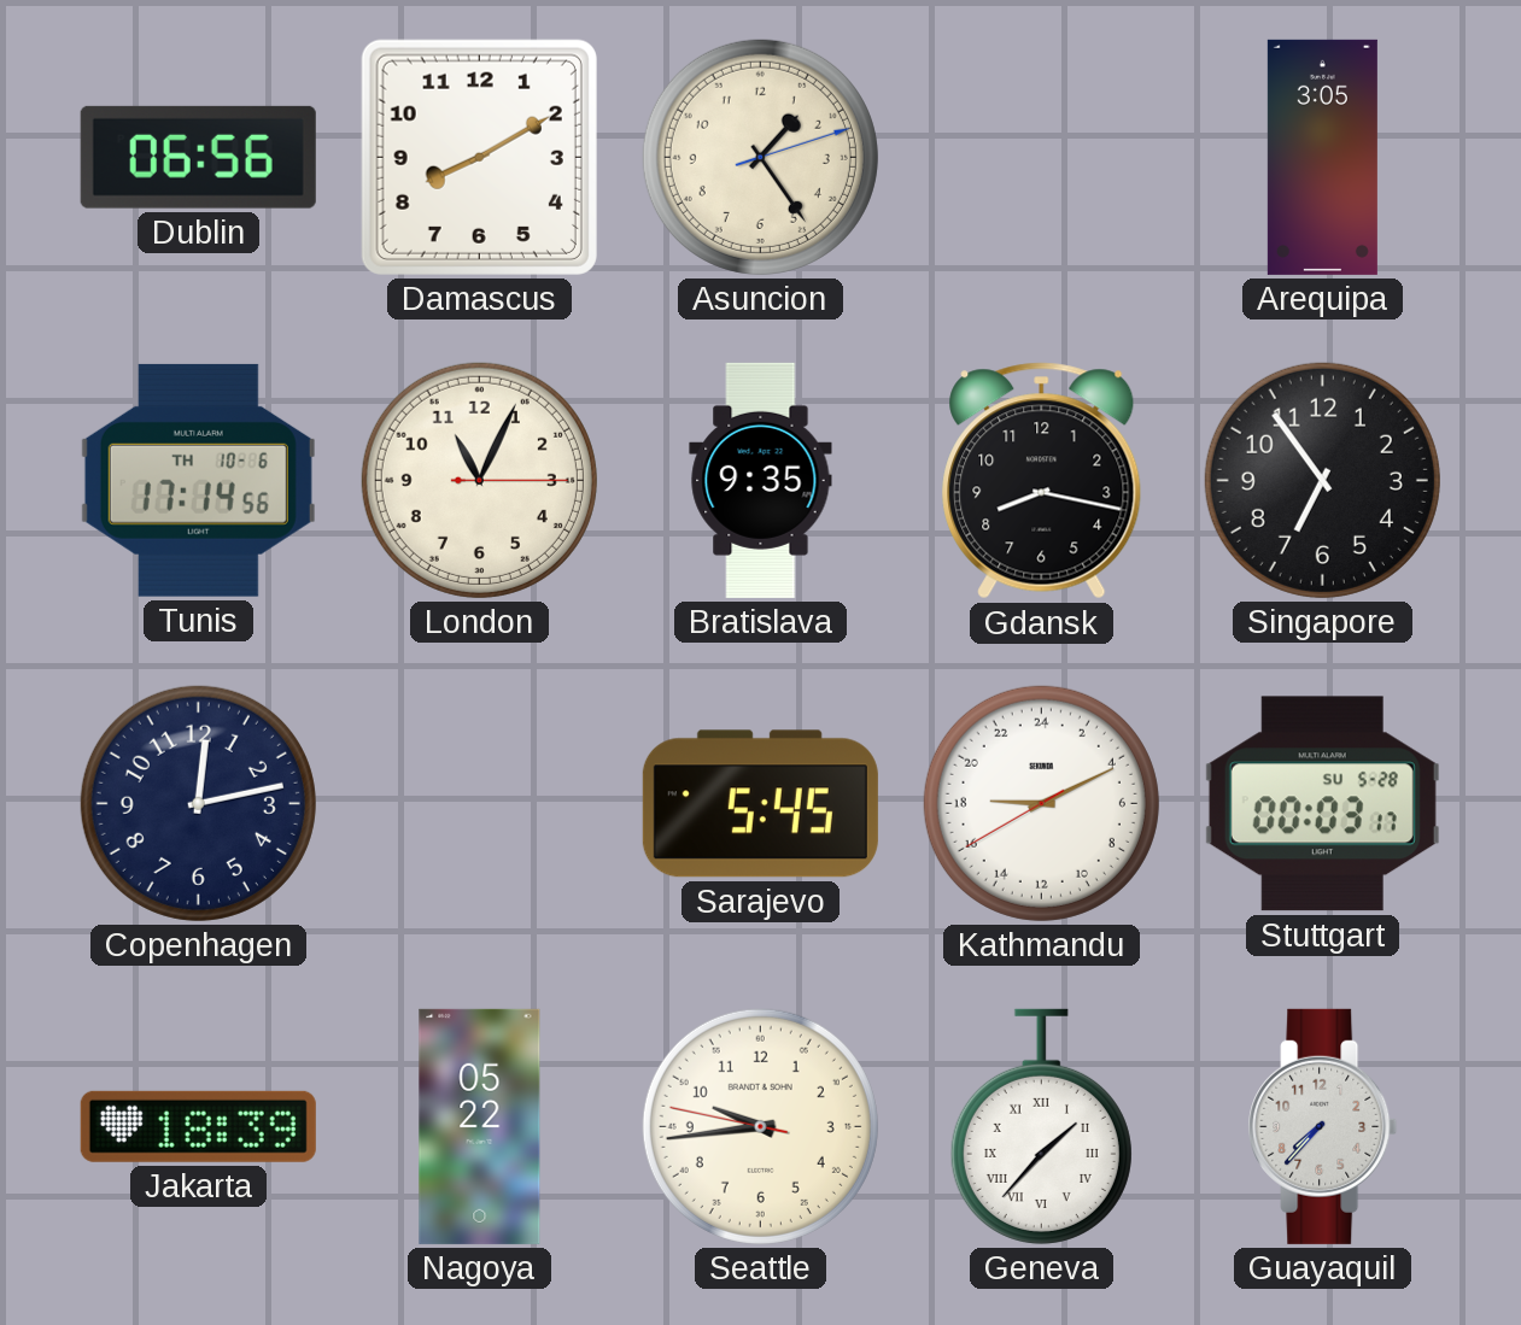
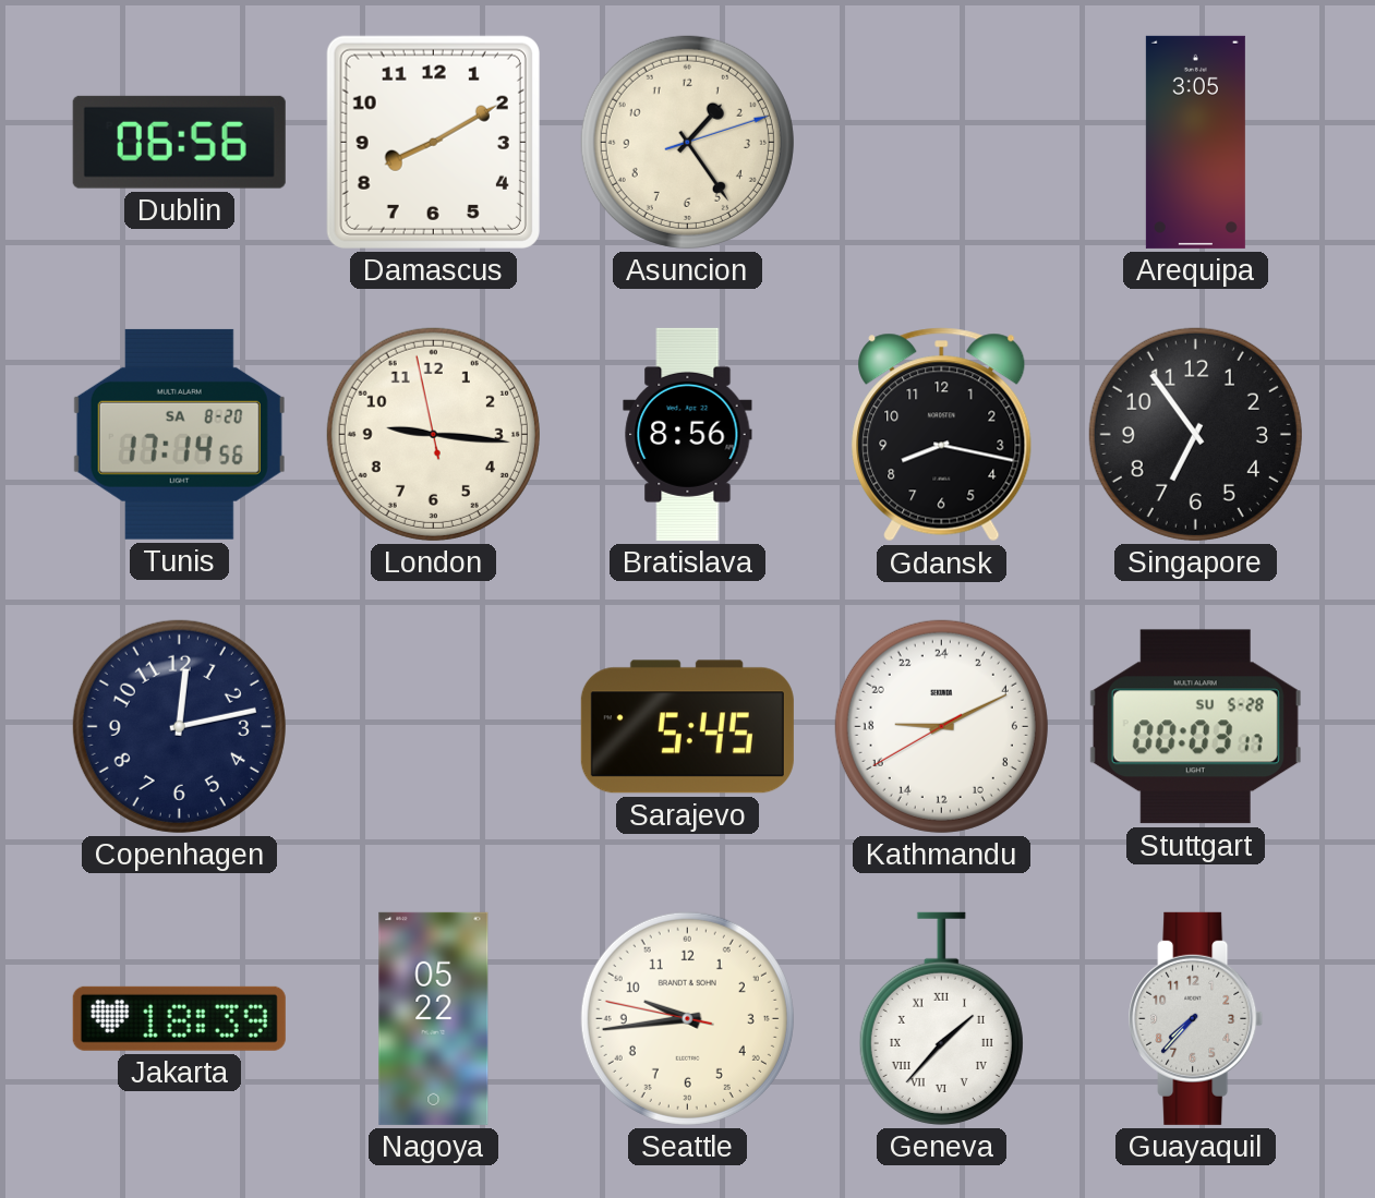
Tunis date: TH 10-6 -> SA 8-20 (179, 434)
London: 11:04 -> 9:15 (433, 434)
Bratislava: 9:35 -> 8:56 (688, 434)
